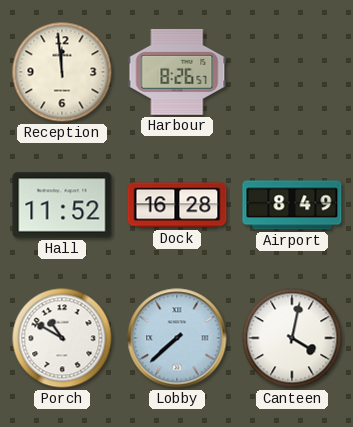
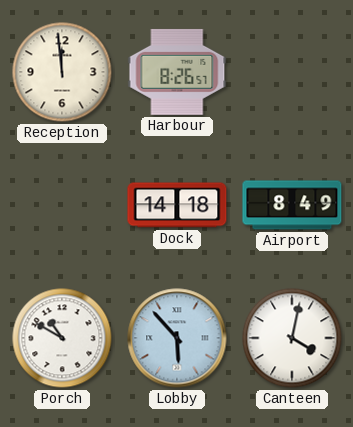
Hall: 11:52 -> none (62, 205)
Dock: 16:28 -> 14:18 (177, 205)
Lobby: 7:38 -> 5:53 (177, 338)
